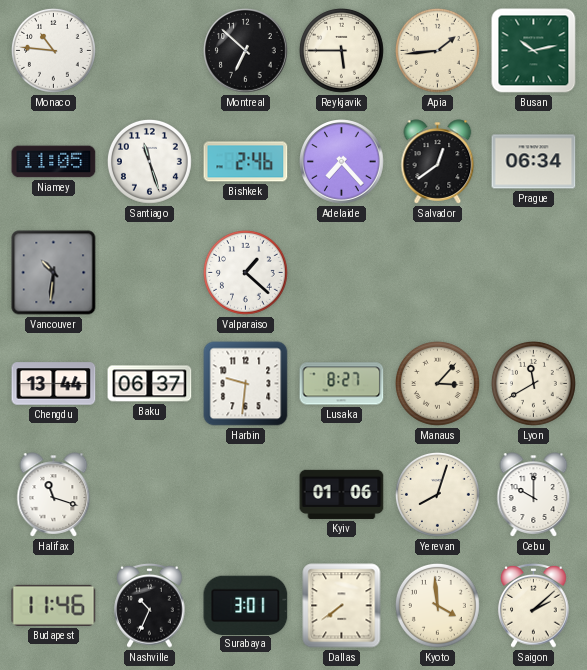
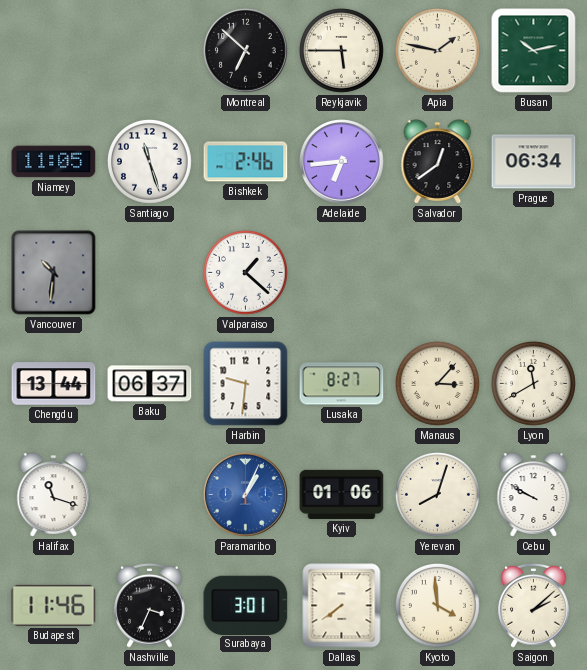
Monaco: 10:46 -> none (53, 50)
Apia: 1:44 -> 1:47 (437, 50)
Adelaide: 7:23 -> 6:44 (342, 162)
Paramaribo: none -> 1:04 (246, 495)
Cebu: 10:00 -> 9:50 (534, 495)
Nashville: 10:34 -> 3:34 (150, 606)
